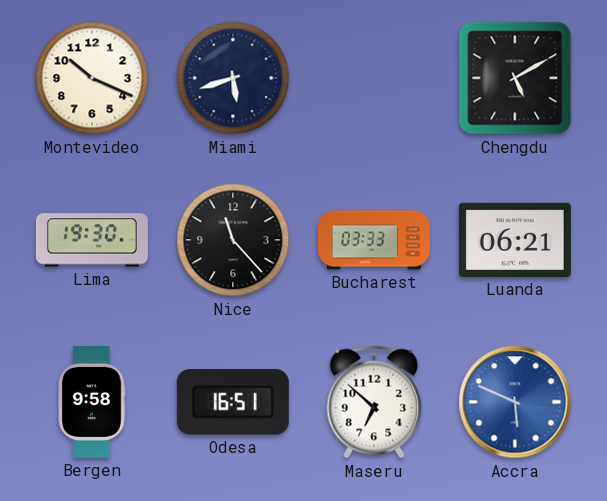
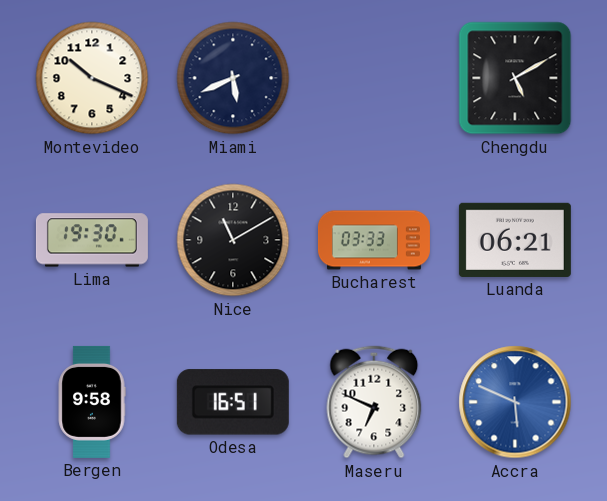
Miami: 5:42 -> 5:41 (233, 78)
Nice: 11:23 -> 11:10 (233, 240)
Maseru: 6:52 -> 6:49 (374, 402)
